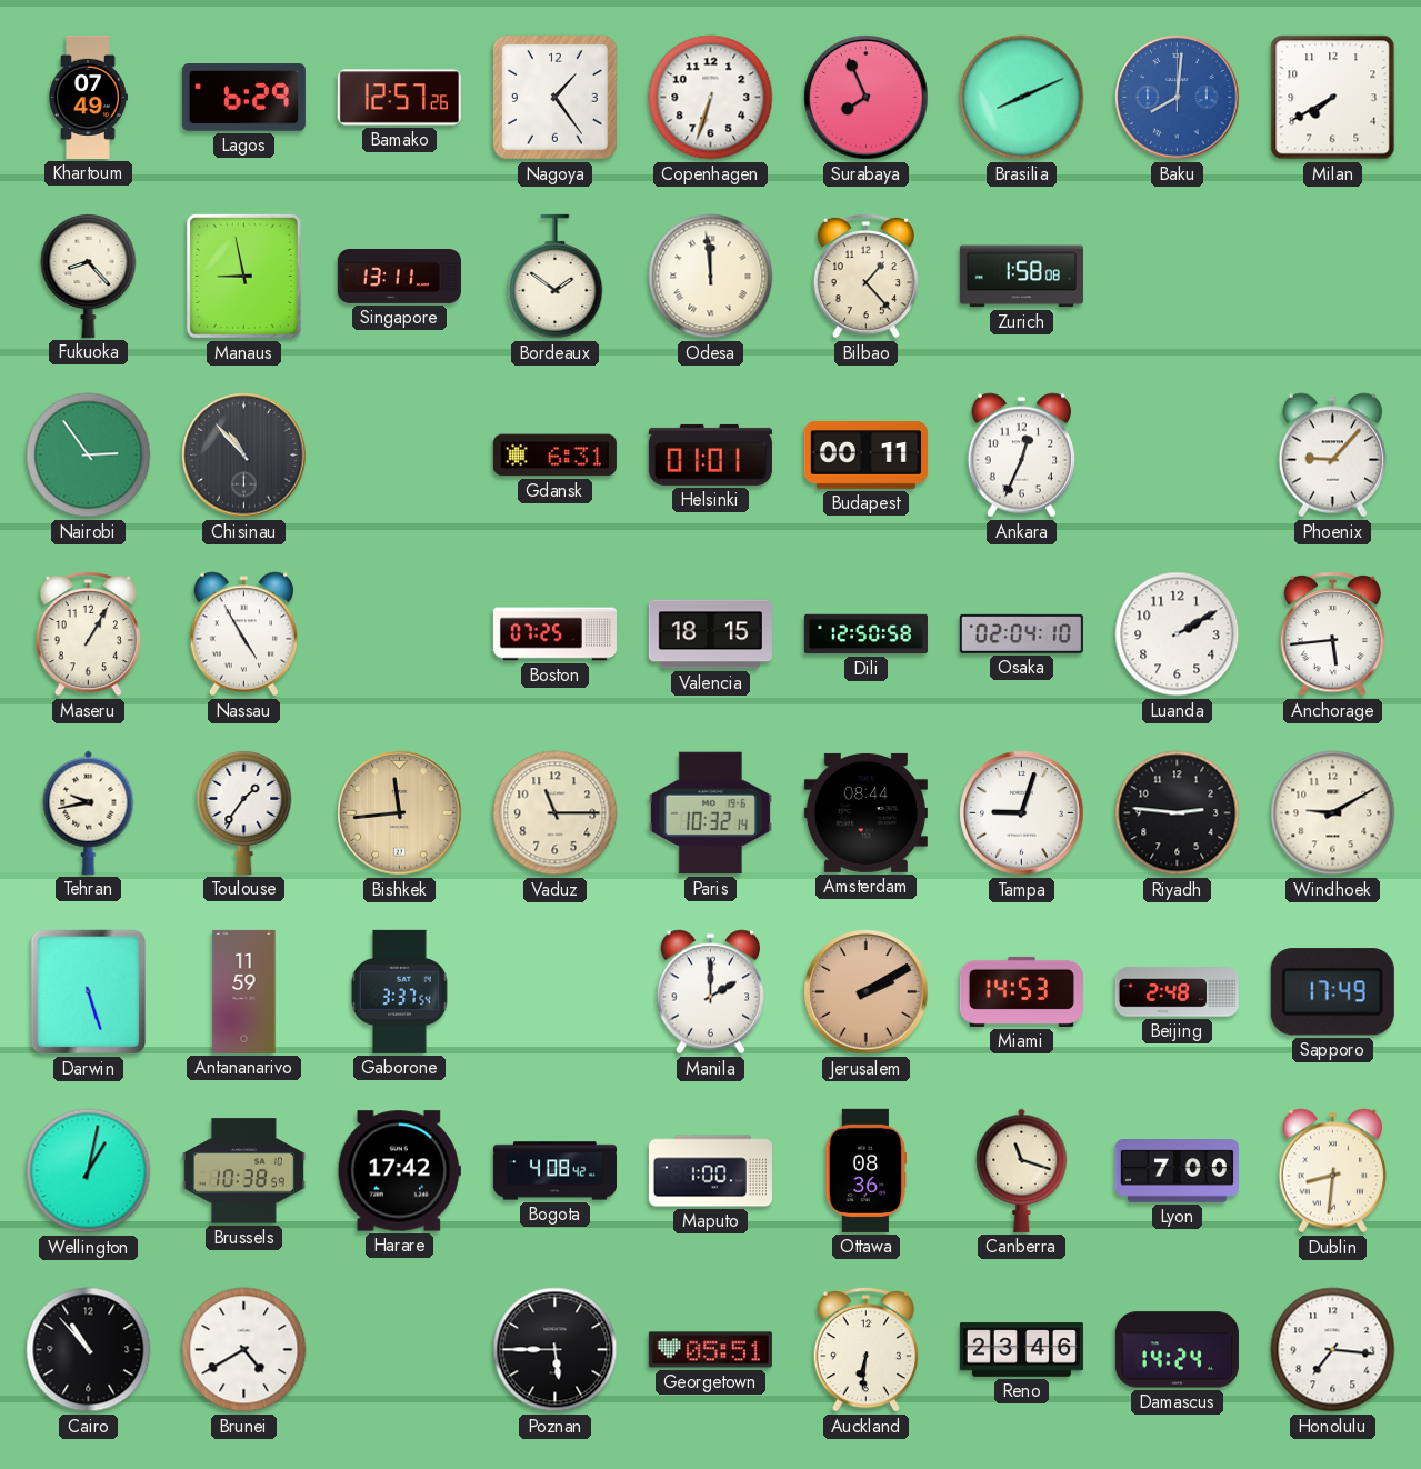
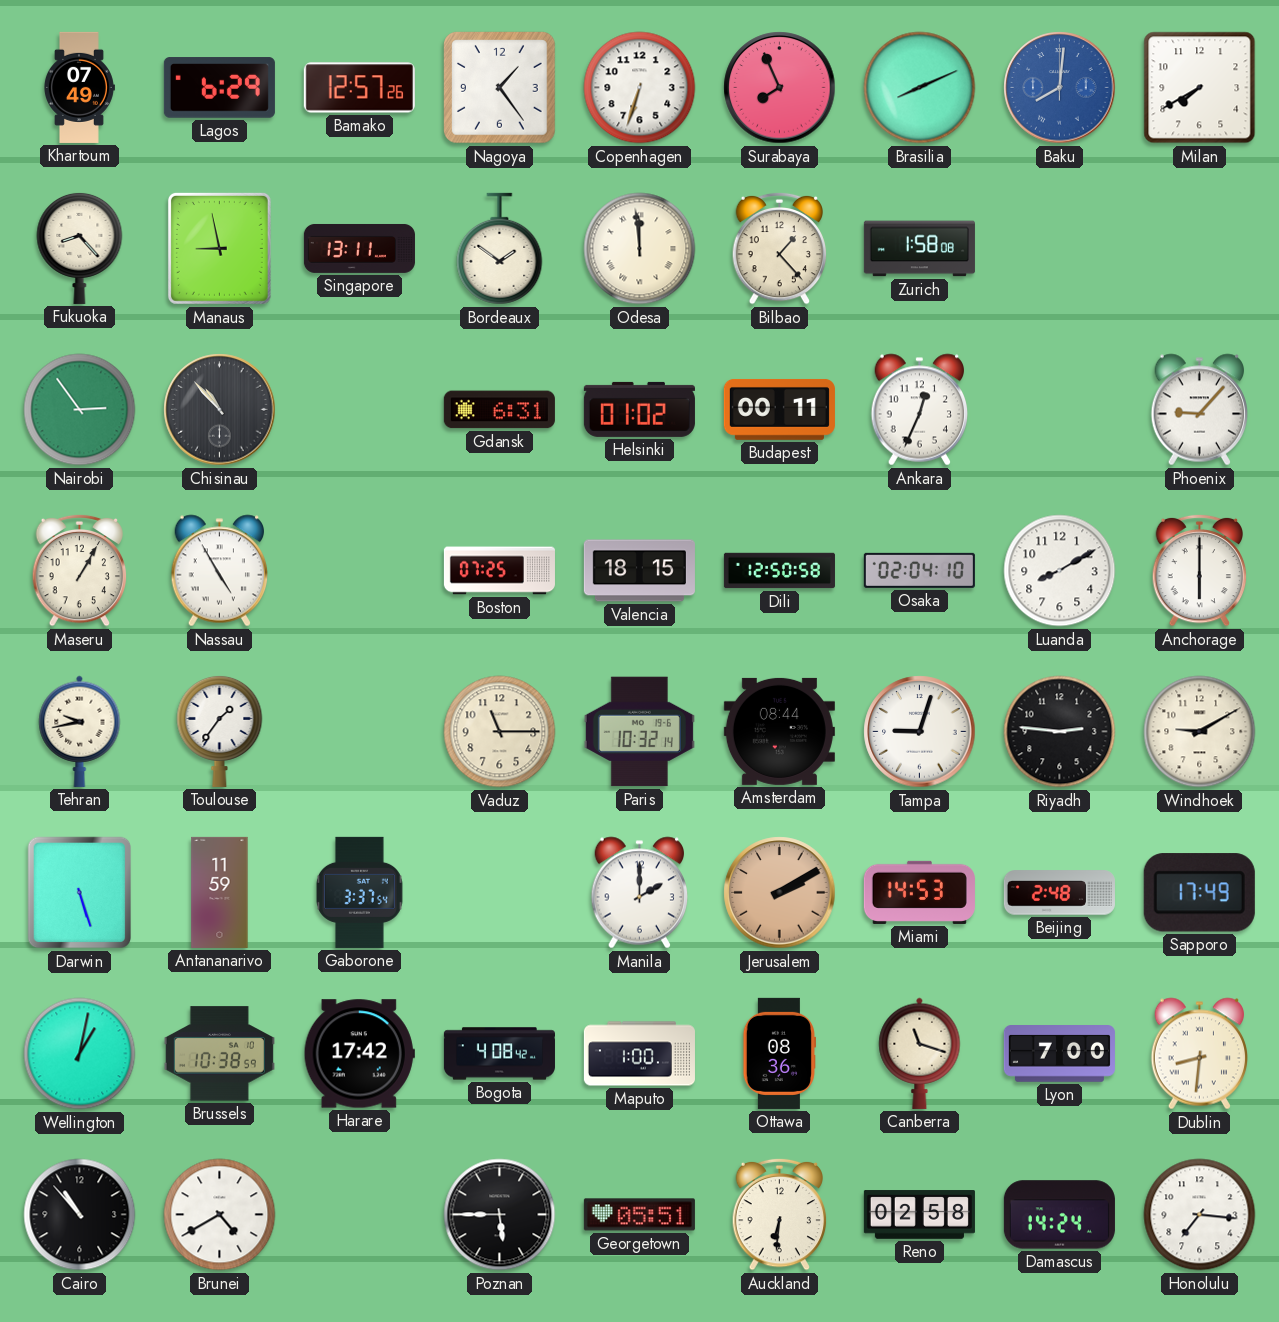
Helsinki: 01:01 -> 01:02 (639, 409)
Luanda: 2:10 -> 8:10 (1060, 571)
Anchorage: 5:44 -> 6:00 (1200, 570)
Bishkek: 11:44 -> none (400, 813)
Reno: 23:46 -> 02:58 (919, 1215)
